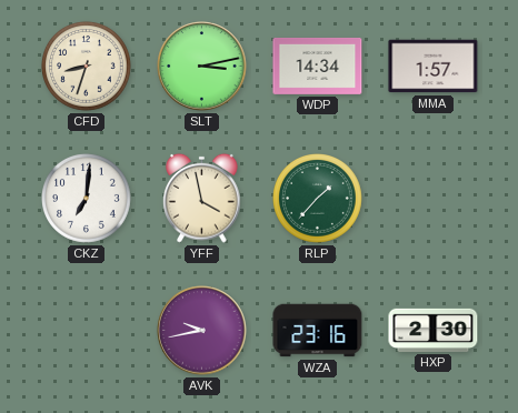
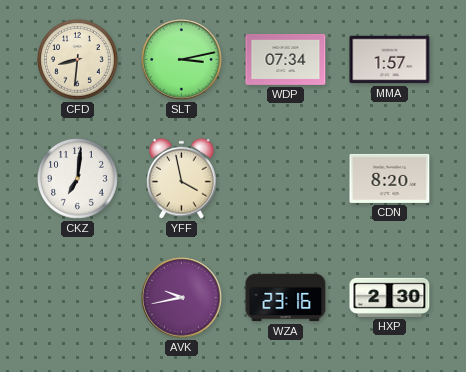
CFD: 8:33 -> 8:31 (78, 60)
WDP: 14:34 -> 07:34 (286, 59)
RLP: 1:37 -> none (318, 199)
CDN: none -> 8:20 (390, 178)
